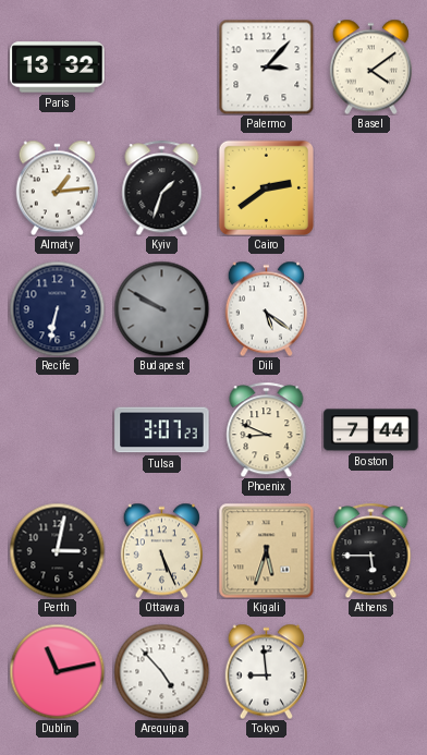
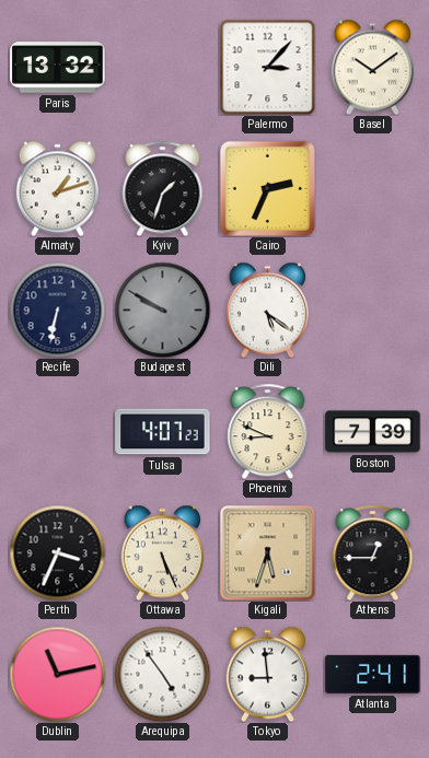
Basel: 4:09 -> 10:09 (372, 67)
Almaty: 1:14 -> 1:12 (57, 188)
Cairo: 2:39 -> 2:34 (267, 188)
Tulsa: 3:07 -> 4:07 (163, 432)
Boston: 7:44 -> 7:39 (373, 432)
Perth: 3:02 -> 3:34 (57, 552)
Athens: 5:45 -> 12:45 (373, 552)
Arequipa: 4:53 -> 4:54 (162, 674)
Atlanta: none -> 2:41 (373, 674)
